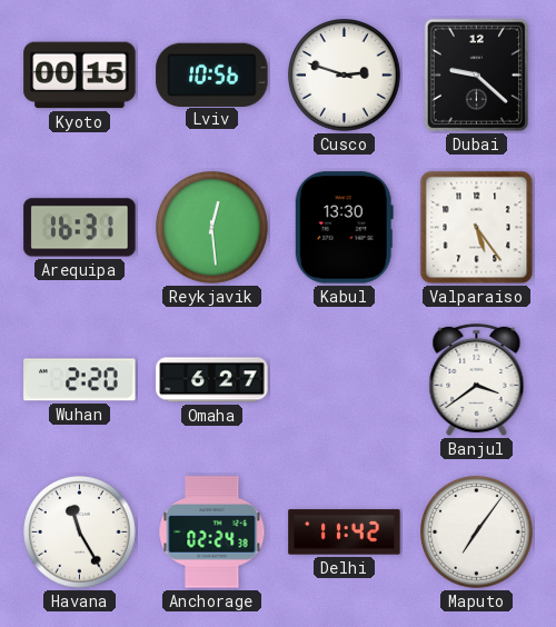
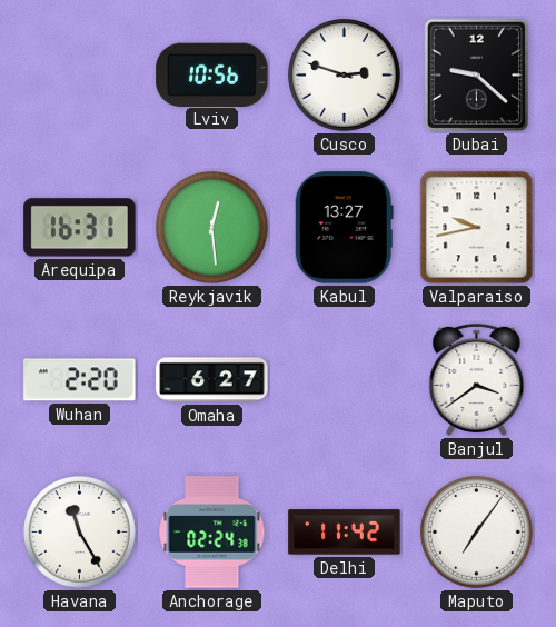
Kyoto: 00:15 -> none (80, 76)
Kabul: 13:30 -> 13:27 (344, 228)
Valparaiso: 5:24 -> 9:43 (477, 228)
